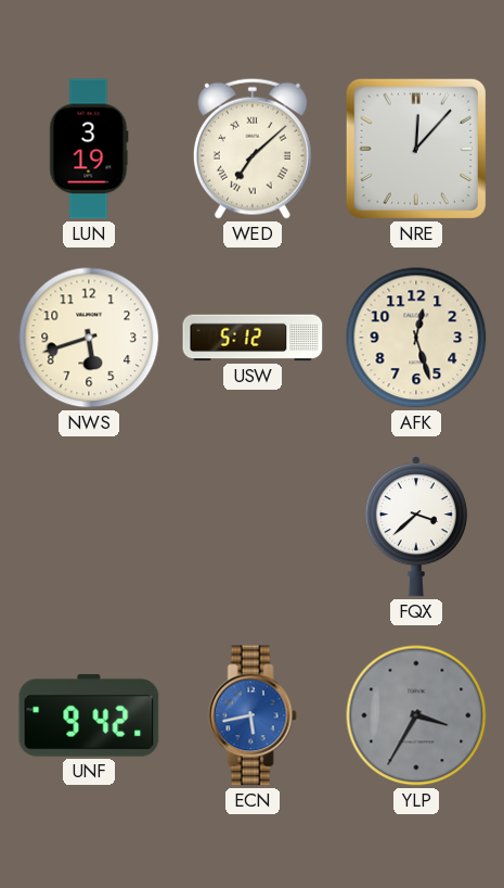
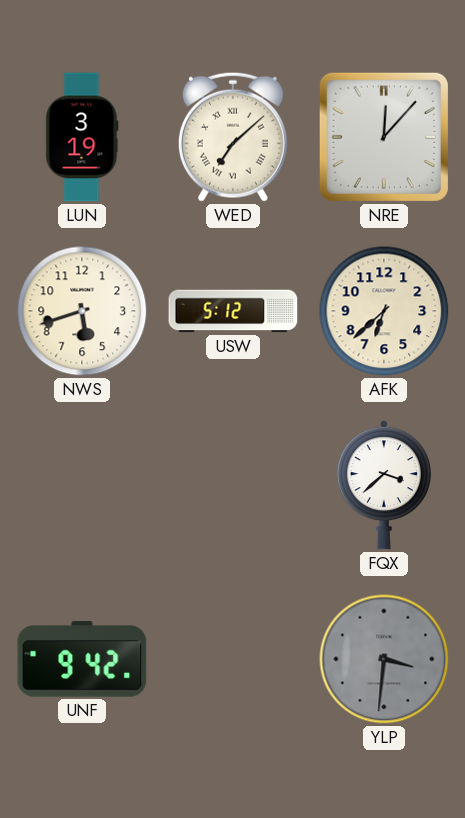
AFK: 12:27 -> 6:38 (384, 311)
ECN: 5:43 -> none (253, 715)
YLP: 3:35 -> 3:31 (384, 659)
